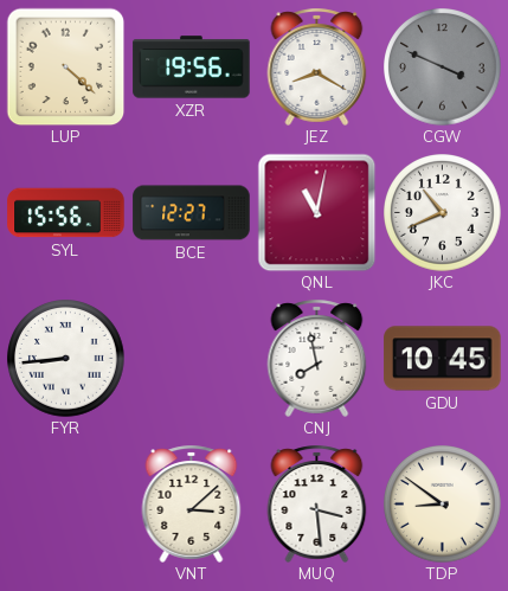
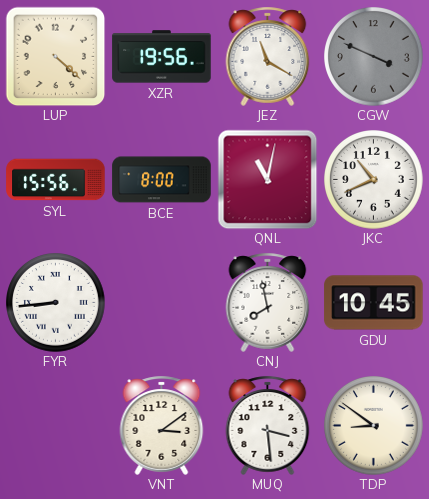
JEZ: 8:20 -> 11:20 (268, 56)
BCE: 12:27 -> 8:00 (162, 180)
VNT: 3:08 -> 3:09 (162, 425)
